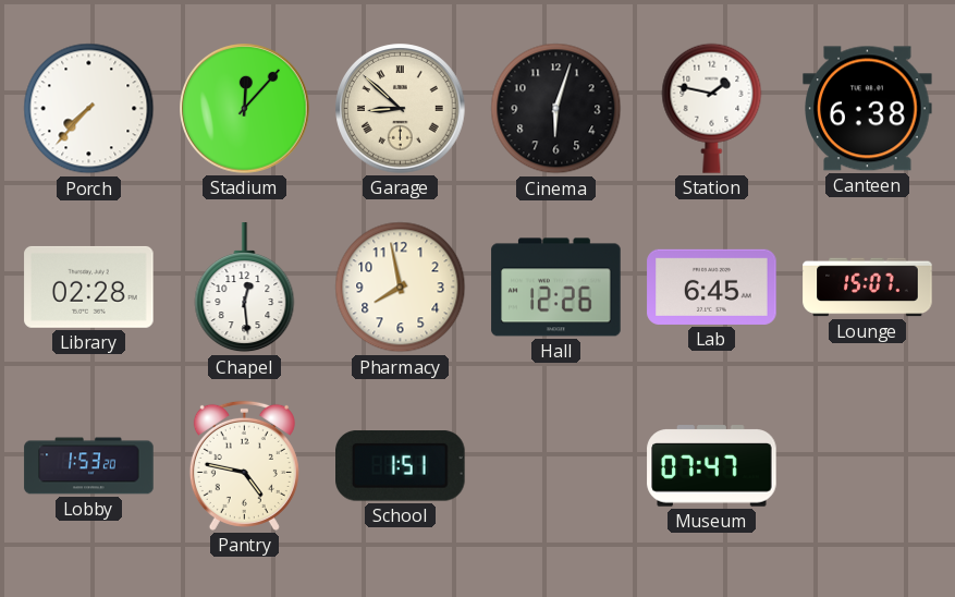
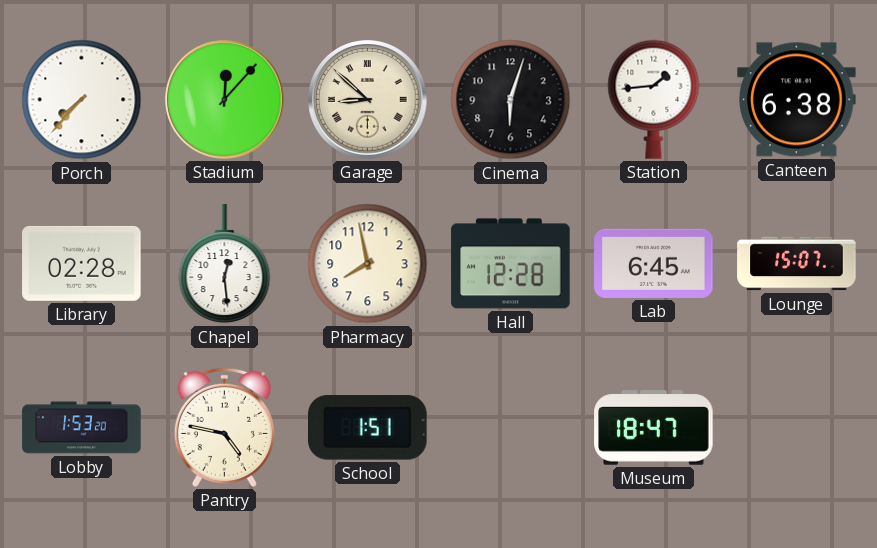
Station: 1:47 -> 1:44 (654, 99)
Hall: 12:26 -> 12:28 (511, 264)
Museum: 07:47 -> 18:47 (654, 428)
